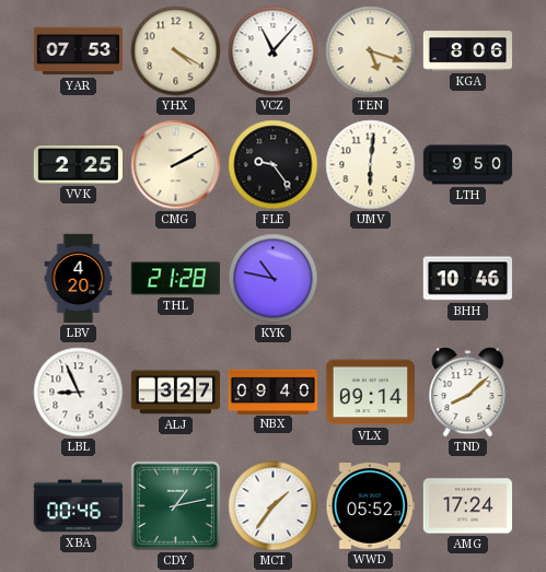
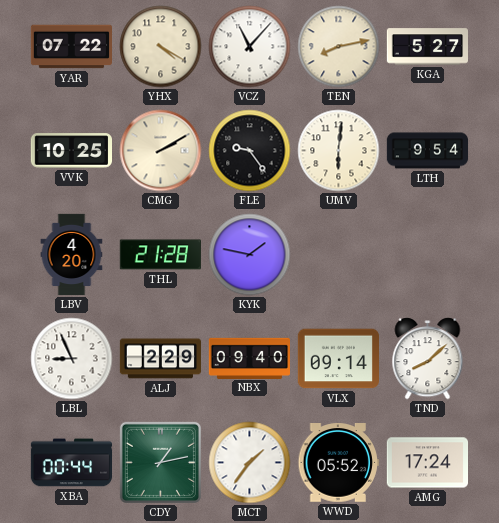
YAR: 07:53 -> 07:22 (71, 47)
TEN: 5:18 -> 8:13 (339, 47)
KGA: 8:06 -> 5:27 (427, 47)
VVK: 2:25 -> 10:25 (71, 151)
LTH: 9:50 -> 9:54 (428, 151)
KYK: 10:47 -> 1:47 (250, 255)
BHH: 10:46 -> none (467, 279)
ALJ: 3:27 -> 2:29 (160, 359)
XBA: 00:46 -> 00:44 (72, 463)
